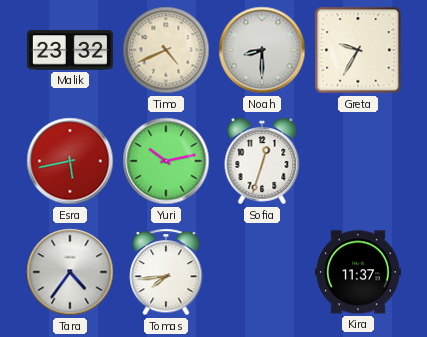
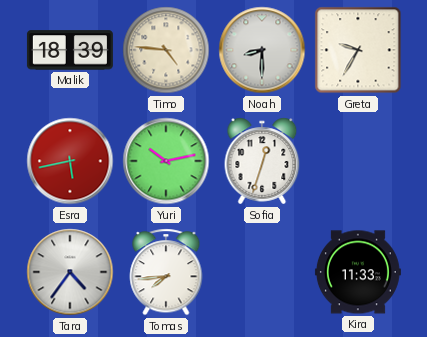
Malik: 23:32 -> 18:39 (70, 50)
Timo: 4:41 -> 4:46 (166, 50)
Kira: 11:37 -> 11:33 (358, 272)
